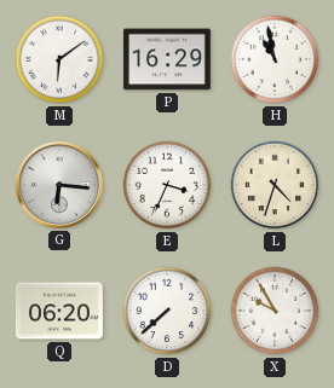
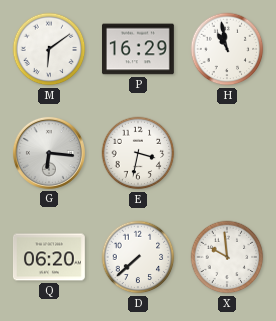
E: 3:34 -> 3:32 (138, 153)
L: 4:33 -> none (275, 185)
X: 9:55 -> 9:59 (227, 257)
